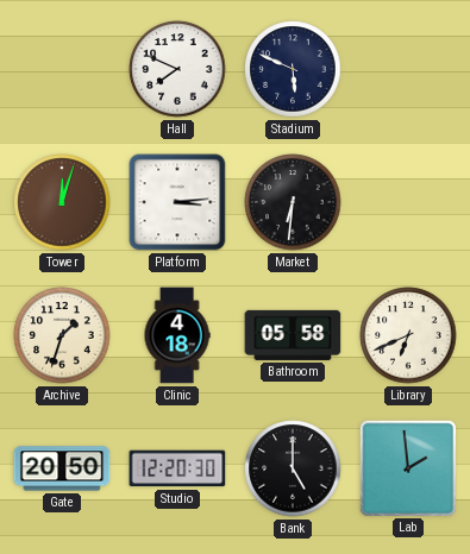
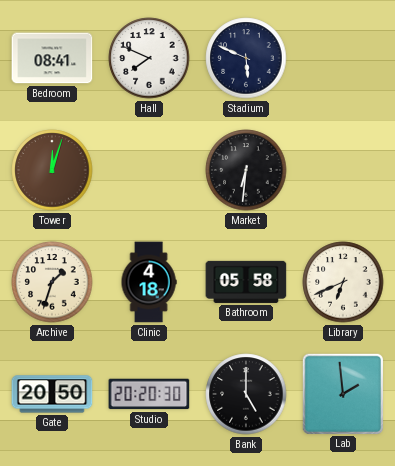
Bedroom: none -> 08:41 (52, 58)
Platform: 3:14 -> none (177, 202)
Studio: 12:20 -> 20:20 (149, 394)
